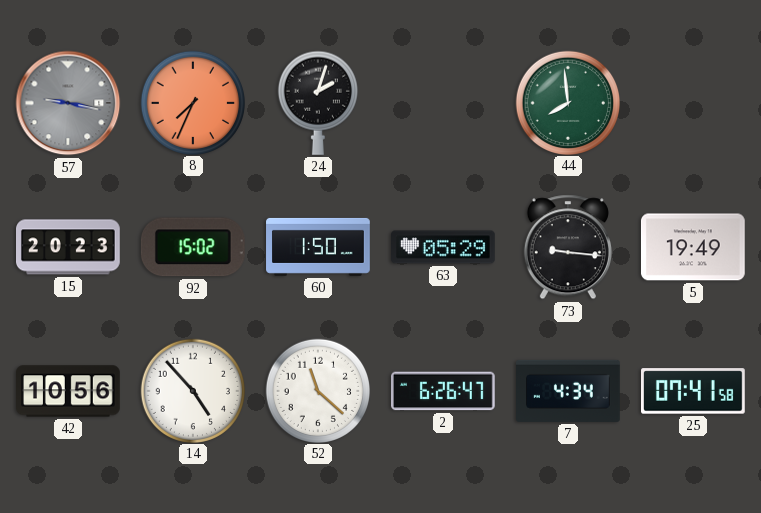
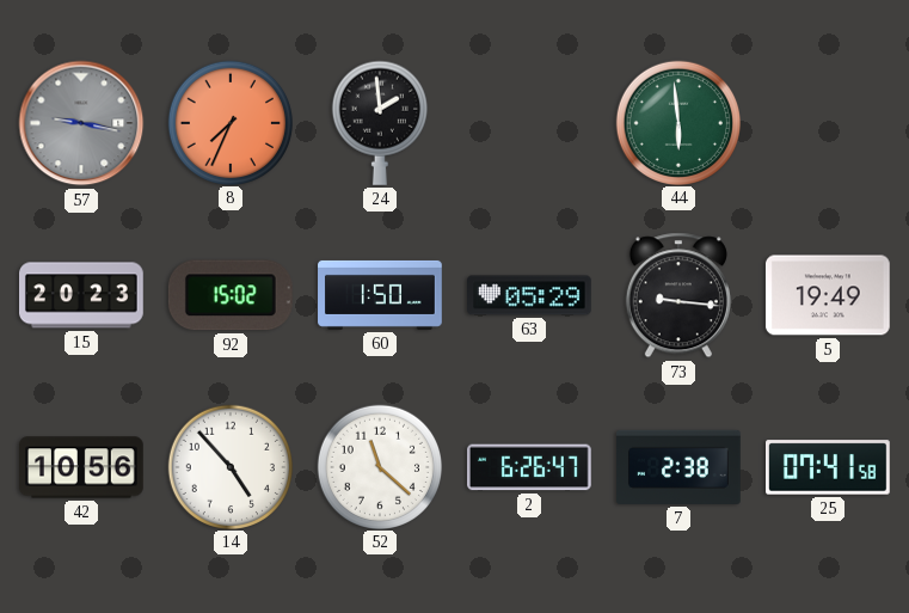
24: 2:03 -> 1:59 (380, 123)
44: 7:59 -> 5:59 (677, 122)
7: 4:34 -> 2:38 (680, 467)
